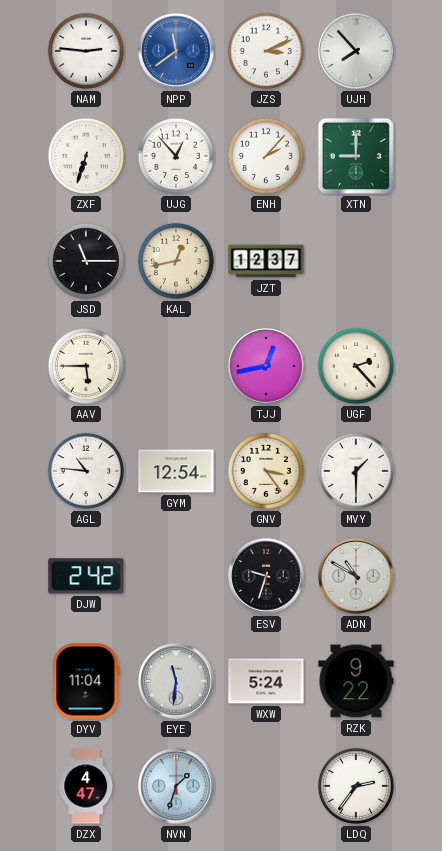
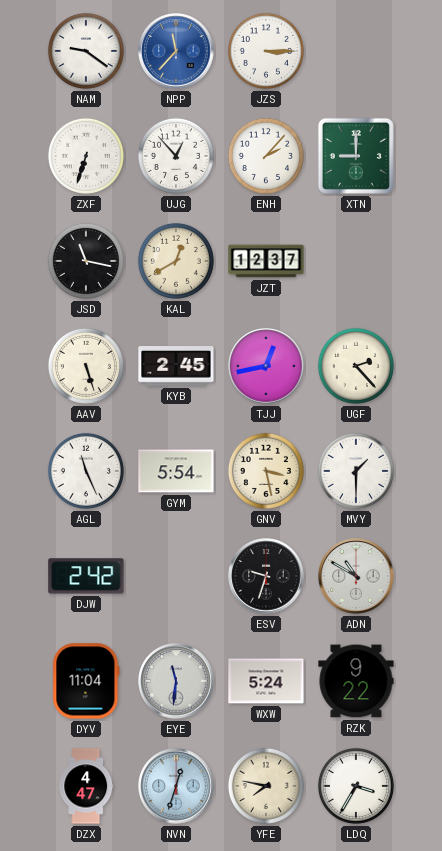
NAM: 2:46 -> 9:21 (86, 51)
NPP: 11:39 -> 11:37 (176, 51)
JZS: 3:11 -> 3:15 (266, 51)
UJH: 7:53 -> none (356, 51)
JSD: 11:15 -> 11:17 (86, 261)
KAL: 12:43 -> 12:40 (176, 261)
AAV: 5:45 -> 5:27 (86, 366)
KYB: none -> 2:45 (176, 367)
AGL: 10:46 -> 11:26 (86, 471)
GYM: 12:54 -> 5:54 (176, 471)
GNV: 3:24 -> 3:28 (266, 471)
NVN: 1:33 -> 12:33 (176, 786)
YFE: none -> 7:47 (266, 786)
LDQ: 2:36 -> 3:35 (356, 786)
